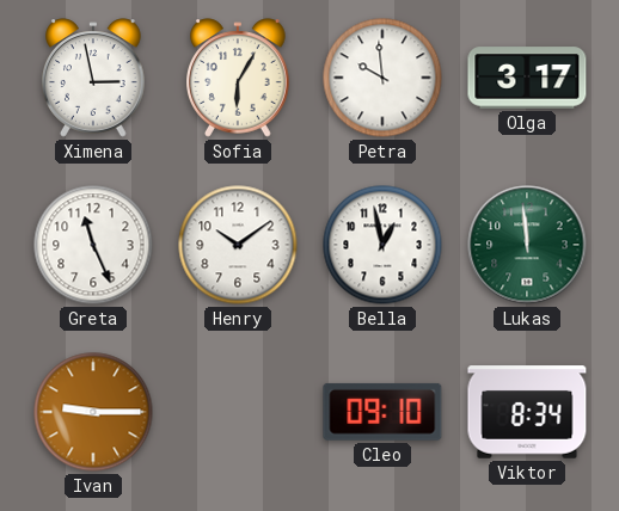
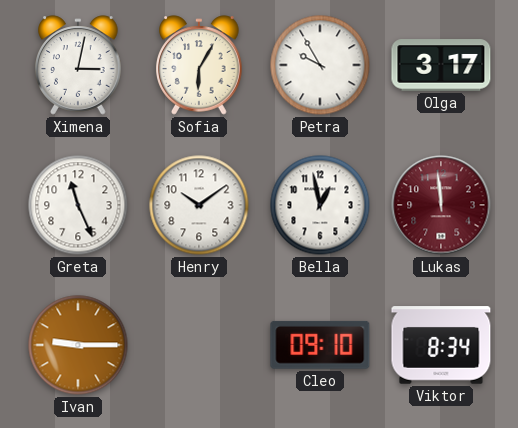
Ximena: 2:58 -> 3:02 (78, 65)
Petra: 9:59 -> 9:55 (320, 65)
Lukas dial: green -> burgundy (441, 205)
